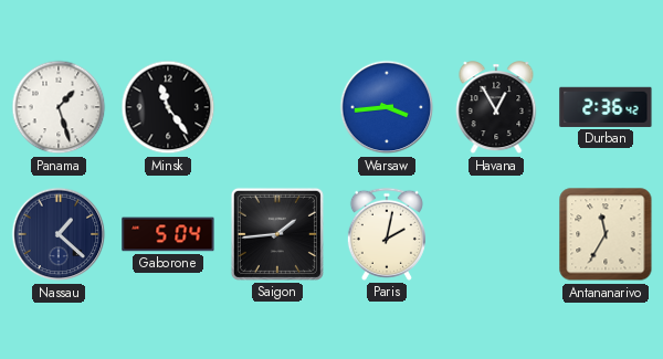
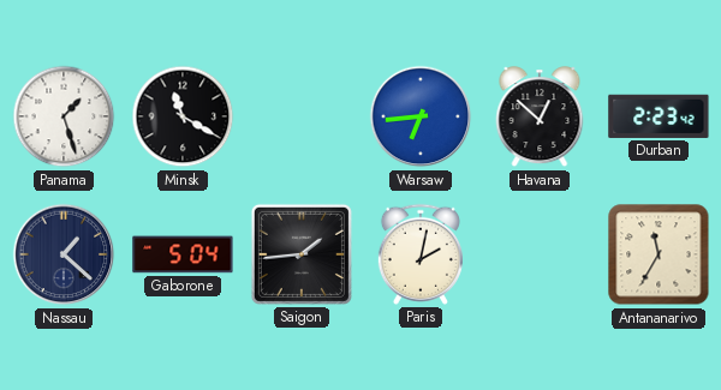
Minsk: 11:24 -> 11:20 (183, 116)
Warsaw: 3:44 -> 6:44 (421, 116)
Havana: 12:55 -> 12:52 (540, 118)
Durban: 2:36 -> 2:23 (659, 116)
